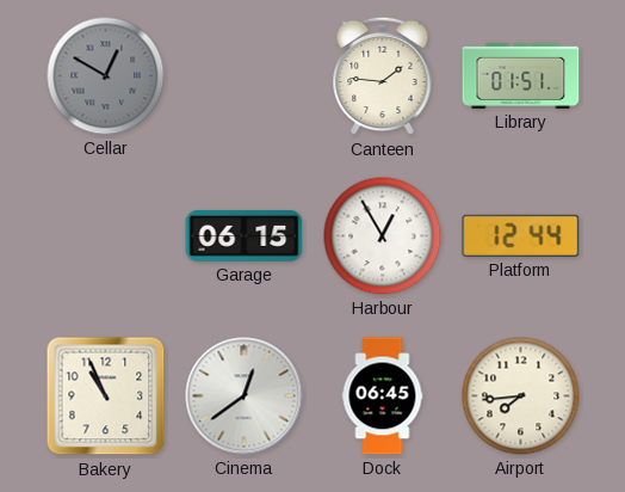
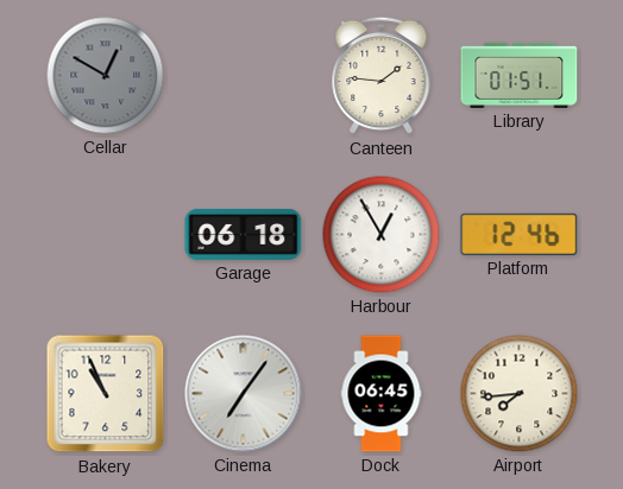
Garage: 06:15 -> 06:18 (244, 234)
Platform: 12:44 -> 12:46 (520, 234)
Cinema: 12:39 -> 7:06 (244, 394)
